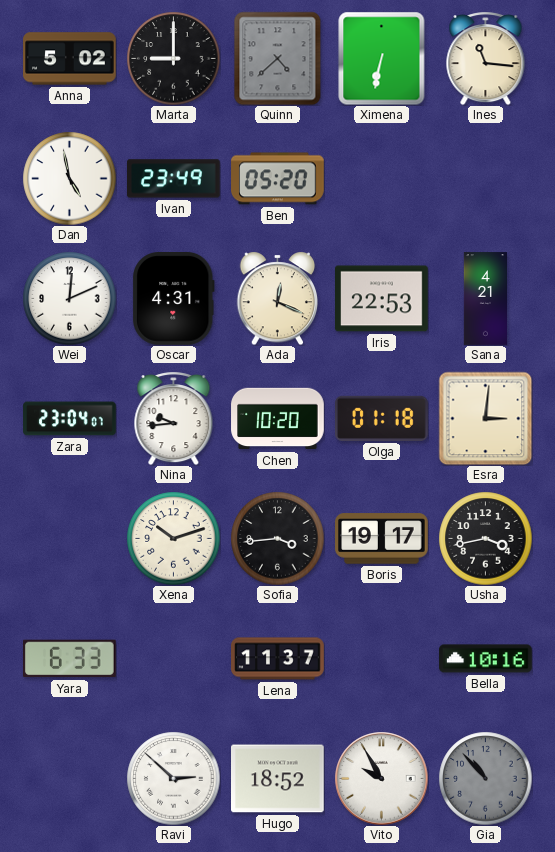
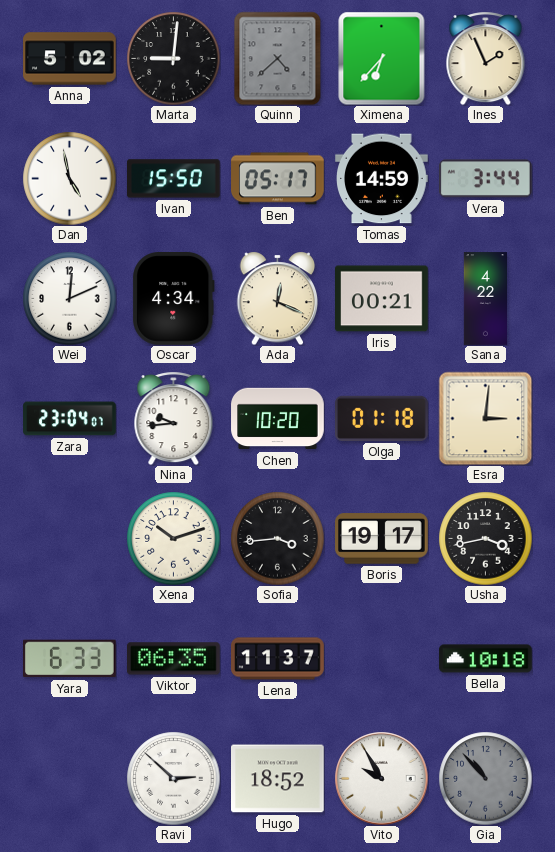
Marta: 9:00 -> 9:01 (173, 58)
Ximena: 6:32 -> 6:37 (382, 58)
Ines: 11:16 -> 1:56 (486, 58)
Ivan: 23:49 -> 15:50 (174, 179)
Ben: 05:20 -> 05:17 (278, 179)
Tomas: none -> 14:59 (382, 179)
Vera: none -> 3:44 (485, 179)
Oscar: 4:31 -> 4:34 (173, 299)
Iris: 22:53 -> 00:21 (382, 299)
Sana: 4:21 -> 4:22 (485, 299)
Viktor: none -> 06:35 (174, 659)
Bella: 10:16 -> 10:18 (486, 659)
